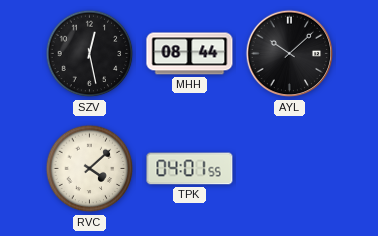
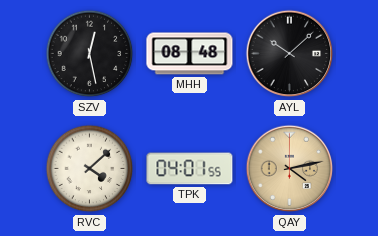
MHH: 08:44 -> 08:48 (190, 54)
QAY: none -> 4:13 (290, 169)
